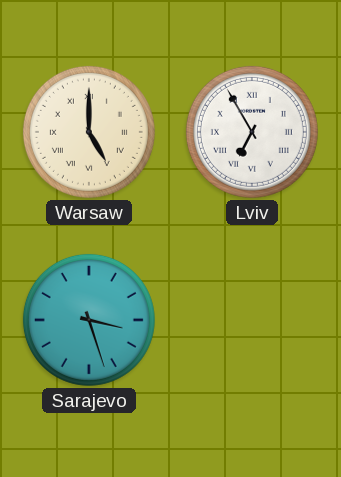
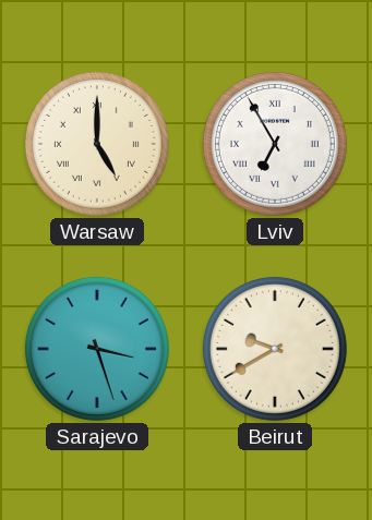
Beirut: none -> 9:40 (275, 349)
